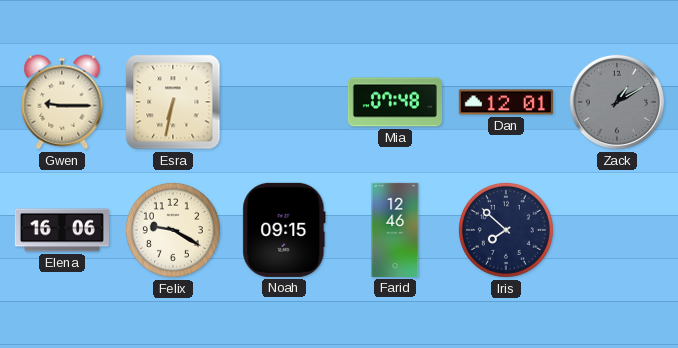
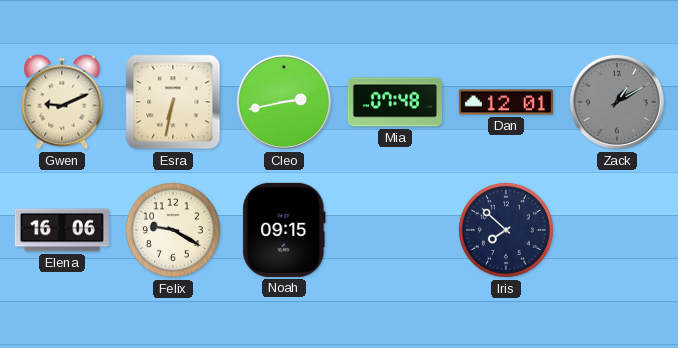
Gwen: 9:15 -> 9:11 (62, 102)
Cleo: none -> 2:43 (284, 102)
Farid: 12:46 -> none (395, 230)
